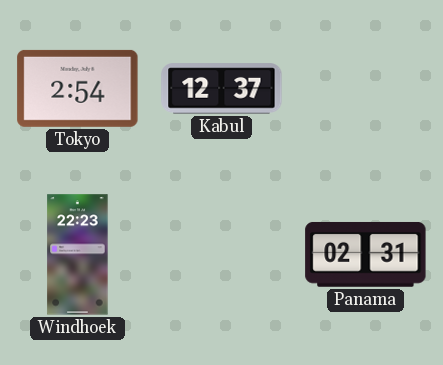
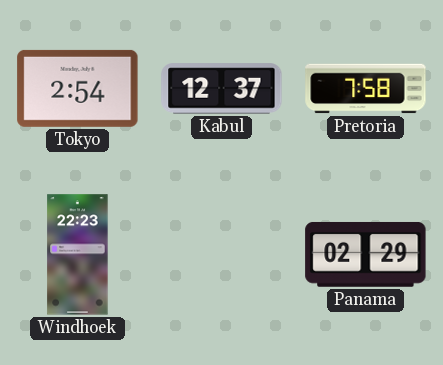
Pretoria: none -> 7:58 (366, 89)
Panama: 02:31 -> 02:29 (366, 254)
